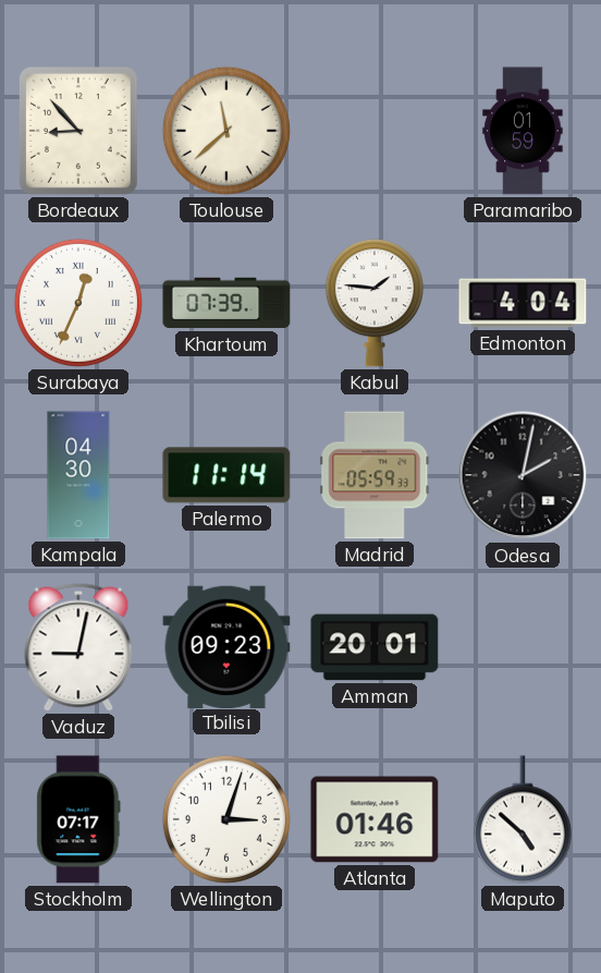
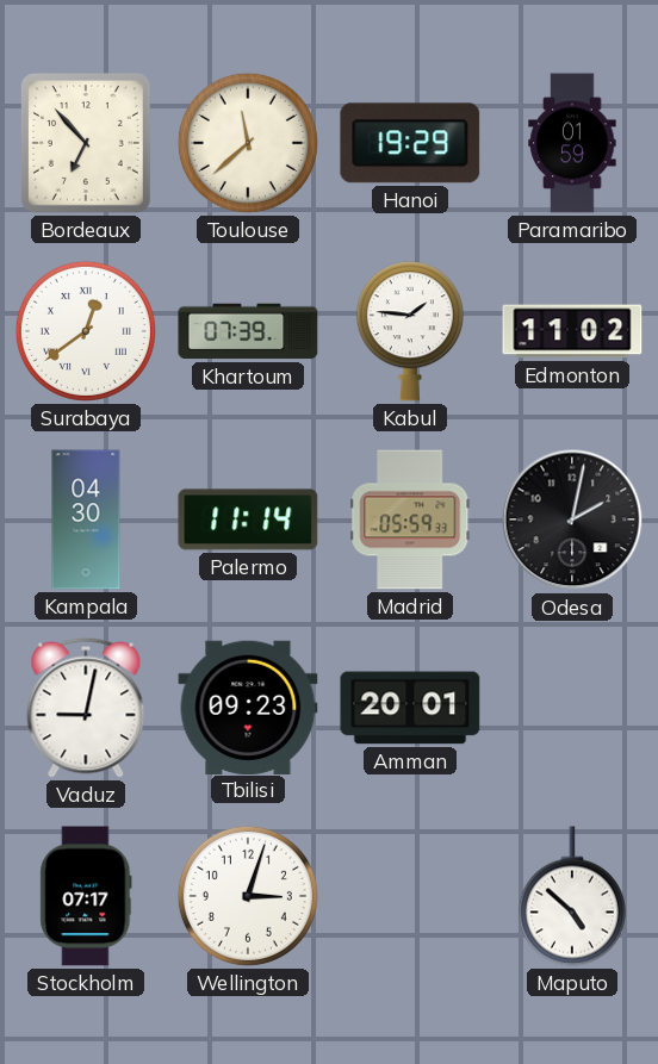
Bordeaux: 8:53 -> 6:53 (86, 143)
Hanoi: none -> 19:29 (410, 143)
Surabaya: 12:34 -> 12:39 (86, 331)
Edmonton: 4:04 -> 11:02 (572, 331)
Atlanta: 01:46 -> none (375, 819)
